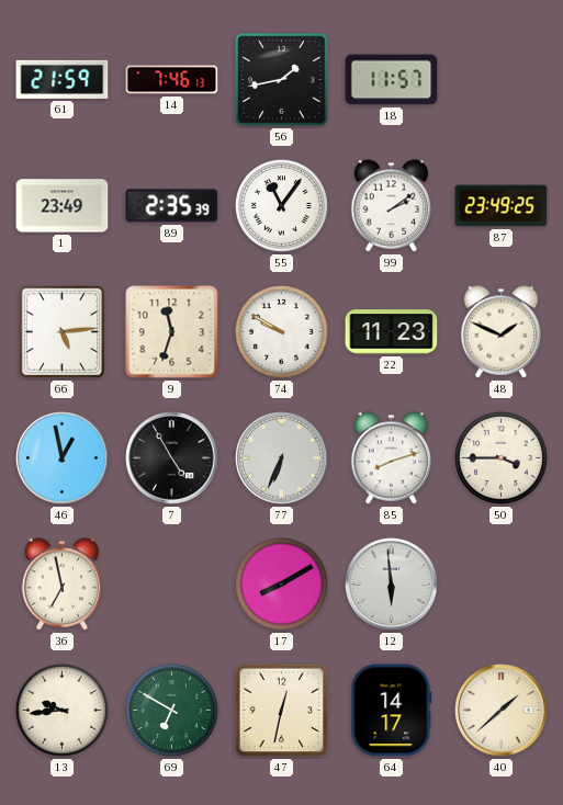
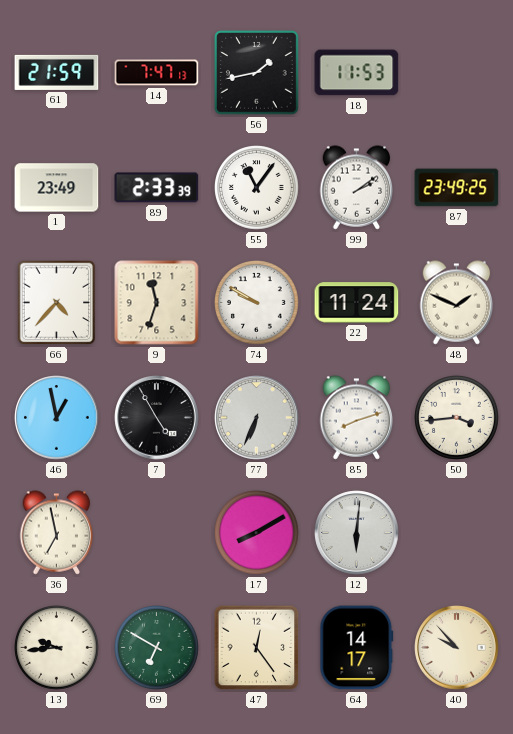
14: 7:46 -> 7:47 (157, 73)
18: 11:57 -> 11:53 (357, 73)
89: 2:35 -> 2:33 (157, 188)
66: 5:14 -> 4:37 (57, 303)
22: 11:23 -> 11:24 (357, 303)
50: 3:45 -> 3:44 (457, 418)
12: 5:59 -> 6:01 (357, 533)
47: 12:32 -> 12:24 (257, 648)
40: 1:38 -> 9:53 (457, 648)
